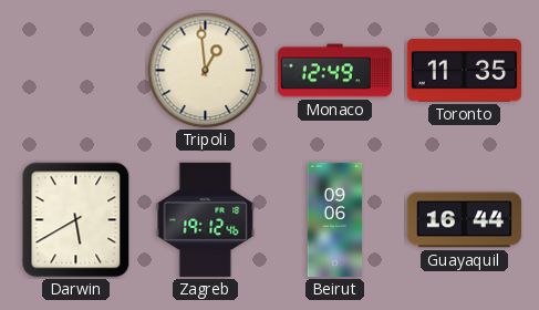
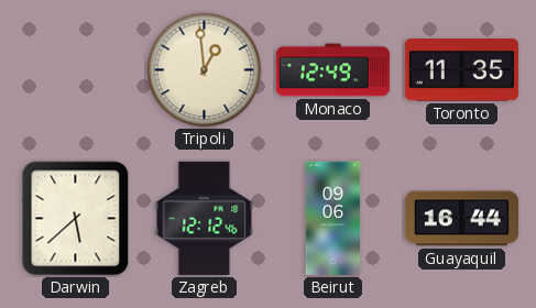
Darwin: 5:40 -> 5:38 (76, 219)
Zagreb: 19:12 -> 12:12 (205, 218)
